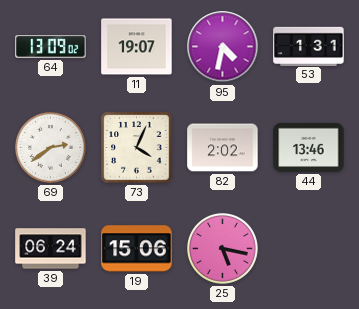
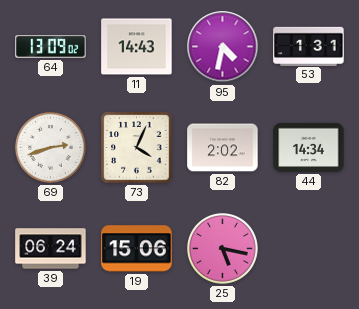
11: 19:07 -> 14:43 (137, 47)
69: 2:39 -> 2:42 (50, 147)
44: 13:46 -> 14:34 (309, 147)
